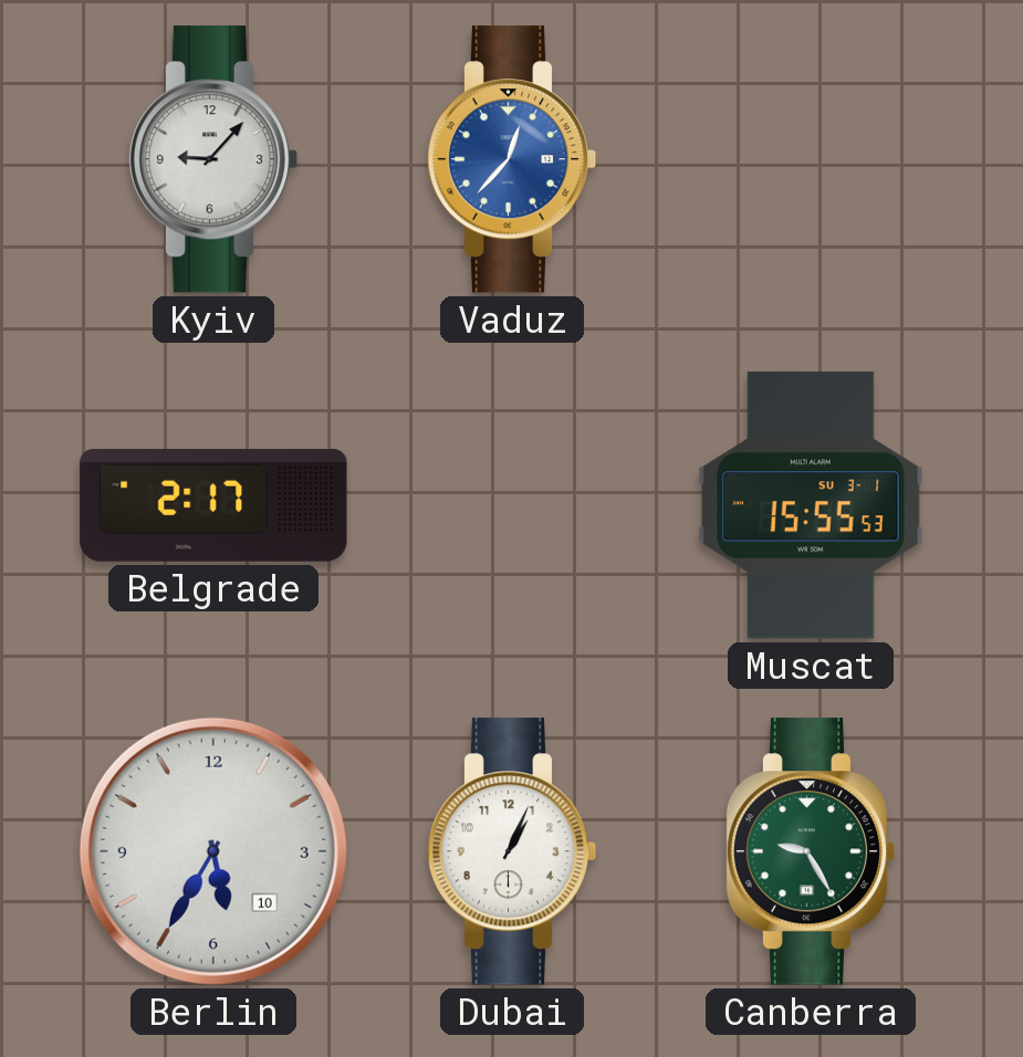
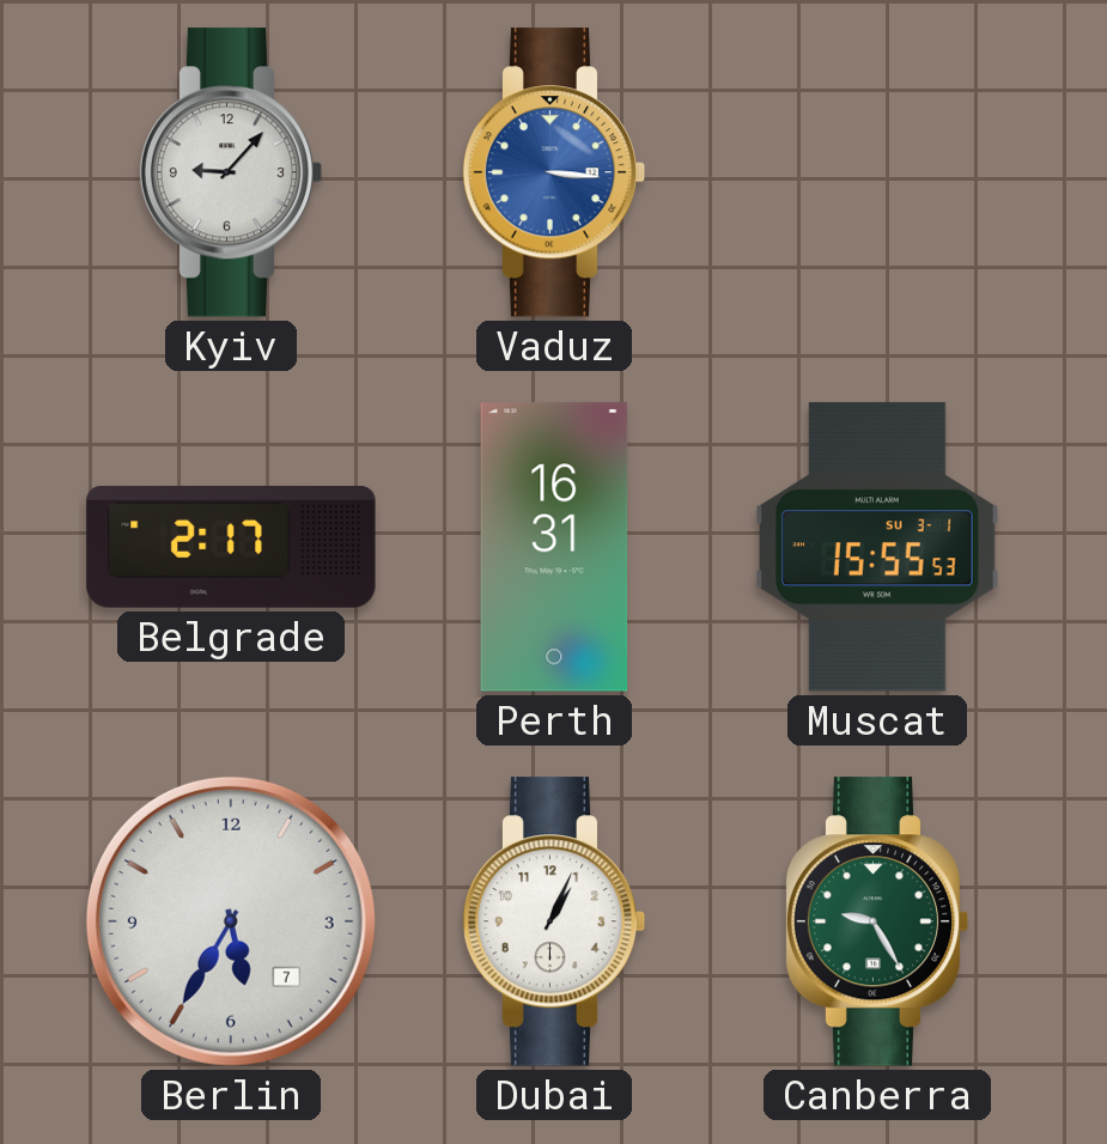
Vaduz: 12:37 -> 3:16 (554, 172)
Perth: none -> 16:31 (554, 547)
Berlin date: 10 -> 7 (231, 921)
